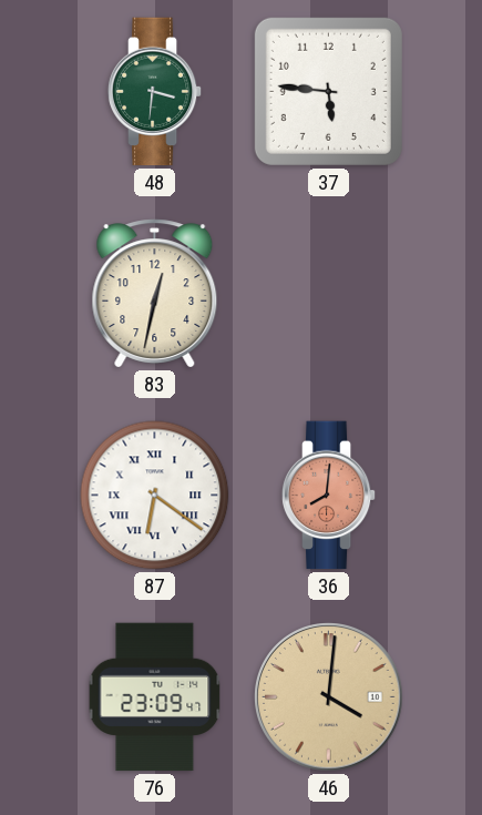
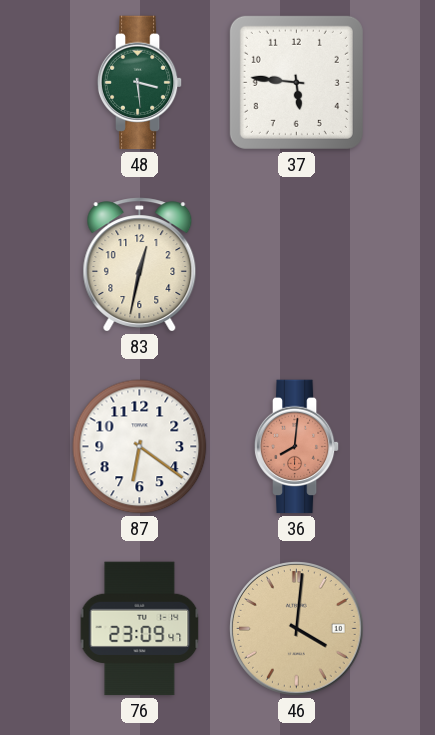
48: 3:31 -> 3:29 (140, 83)
87 numerals: Roman -> Arabic (140, 447)
